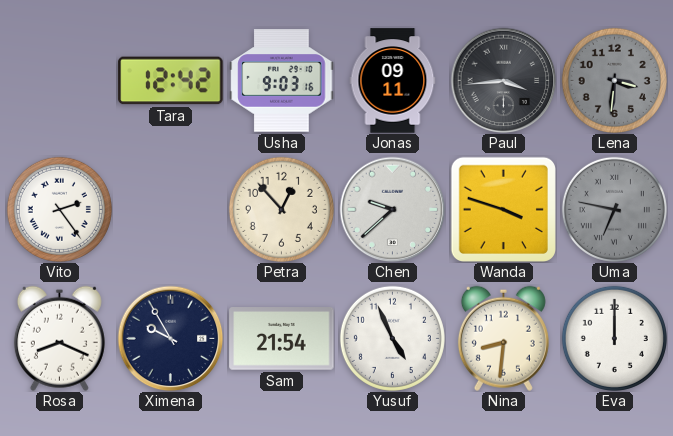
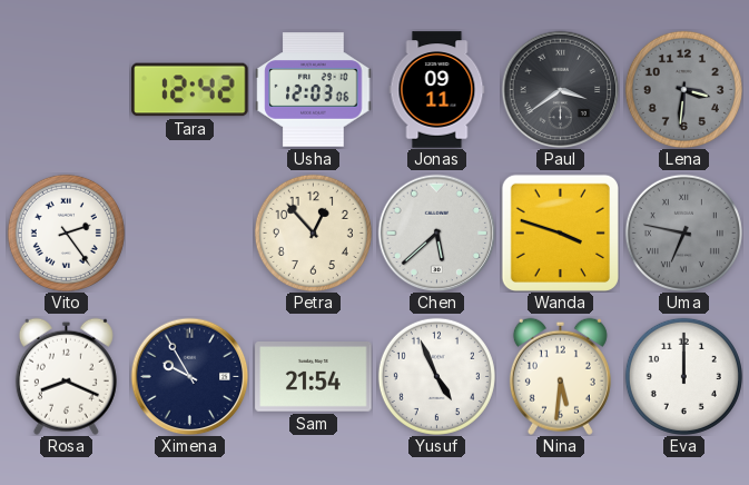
Usha: 9:03 -> 12:03 (314, 90)
Paul: 3:44 -> 3:39 (560, 89)
Chen: 9:38 -> 5:38 (436, 232)
Nina: 8:31 -> 5:31 (560, 376)
